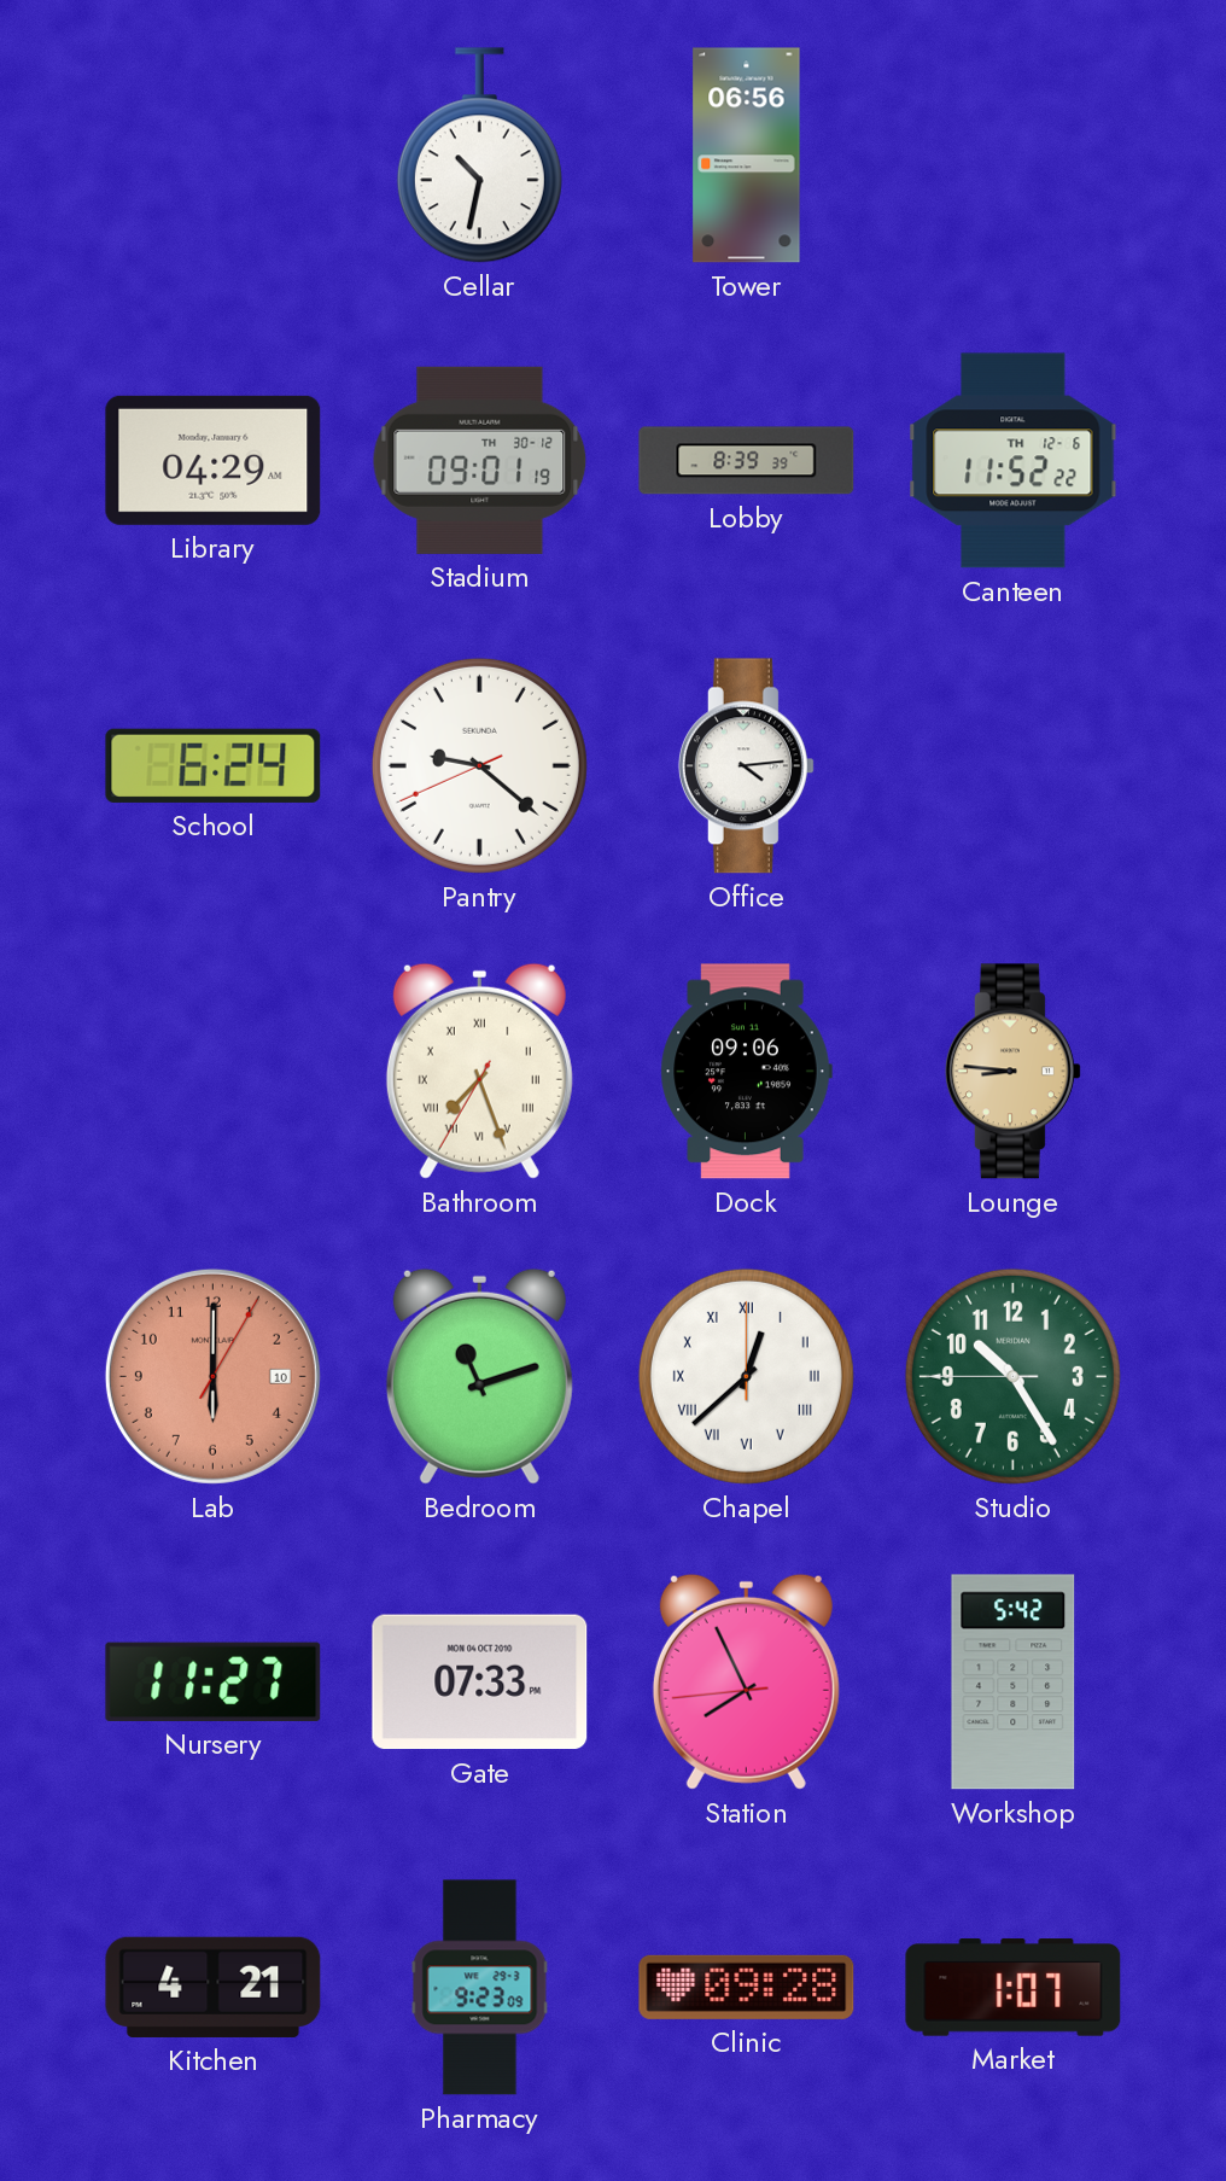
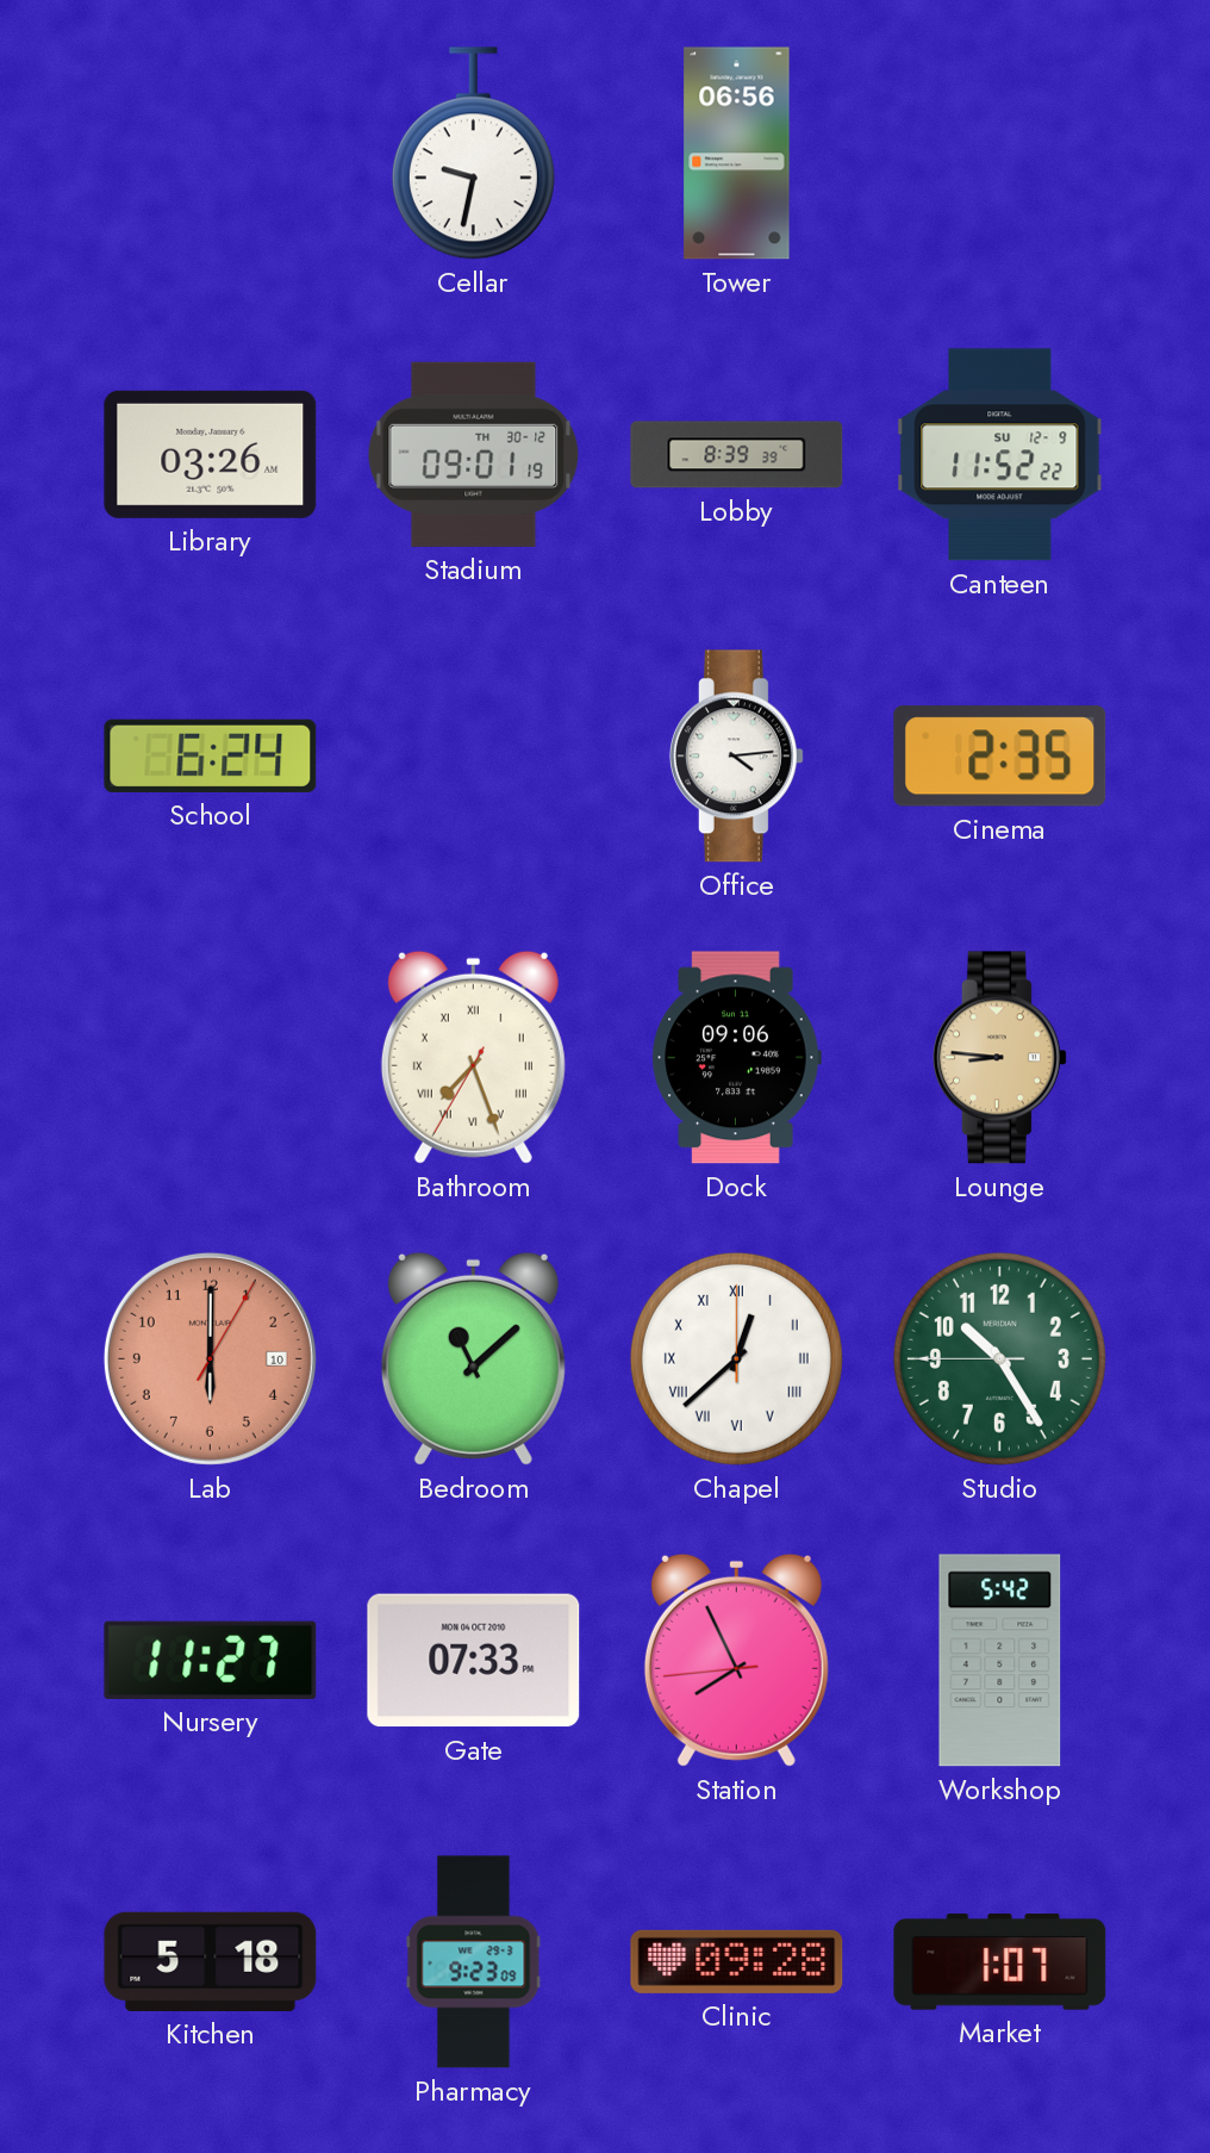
Cellar: 10:32 -> 9:32 (473, 154)
Library: 04:29 -> 03:26 (211, 454)
Canteen date: TH 12-6 -> SU 12-9 (1000, 455)
Pantry: 9:21 -> none (479, 765)
Cinema: none -> 2:35 (1000, 757)
Bedroom: 11:12 -> 11:08 (473, 1358)
Kitchen: 4:21 -> 5:18 (211, 1961)
